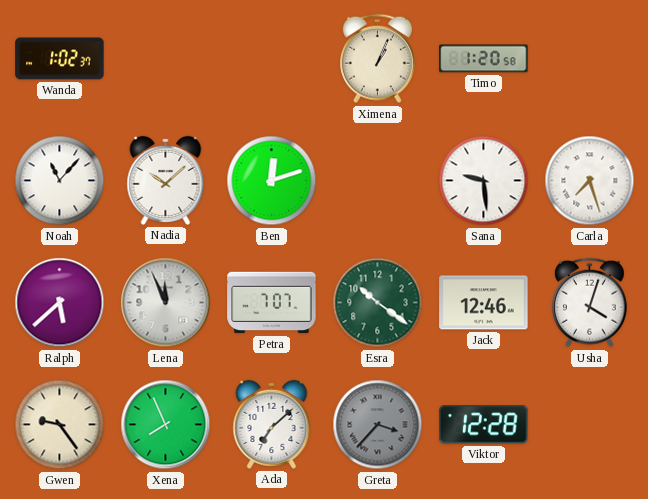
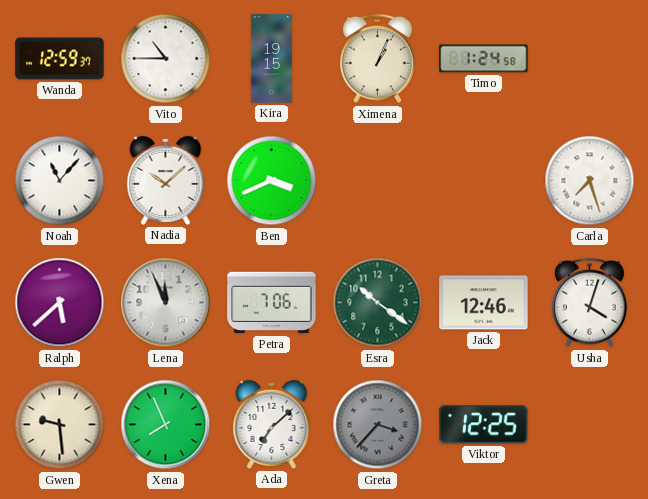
Wanda: 1:02 -> 12:59 (60, 59)
Vito: none -> 10:45 (166, 59)
Kira: none -> 19:15 (271, 59)
Timo: 1:20 -> 1:24 (484, 59)
Ben: 12:12 -> 3:41 (272, 181)
Sana: 9:29 -> none (484, 181)
Petra: 7:07 -> 7:06 (272, 303)
Gwen: 9:24 -> 9:29 (60, 425)
Viktor: 12:28 -> 12:25 (484, 425)
